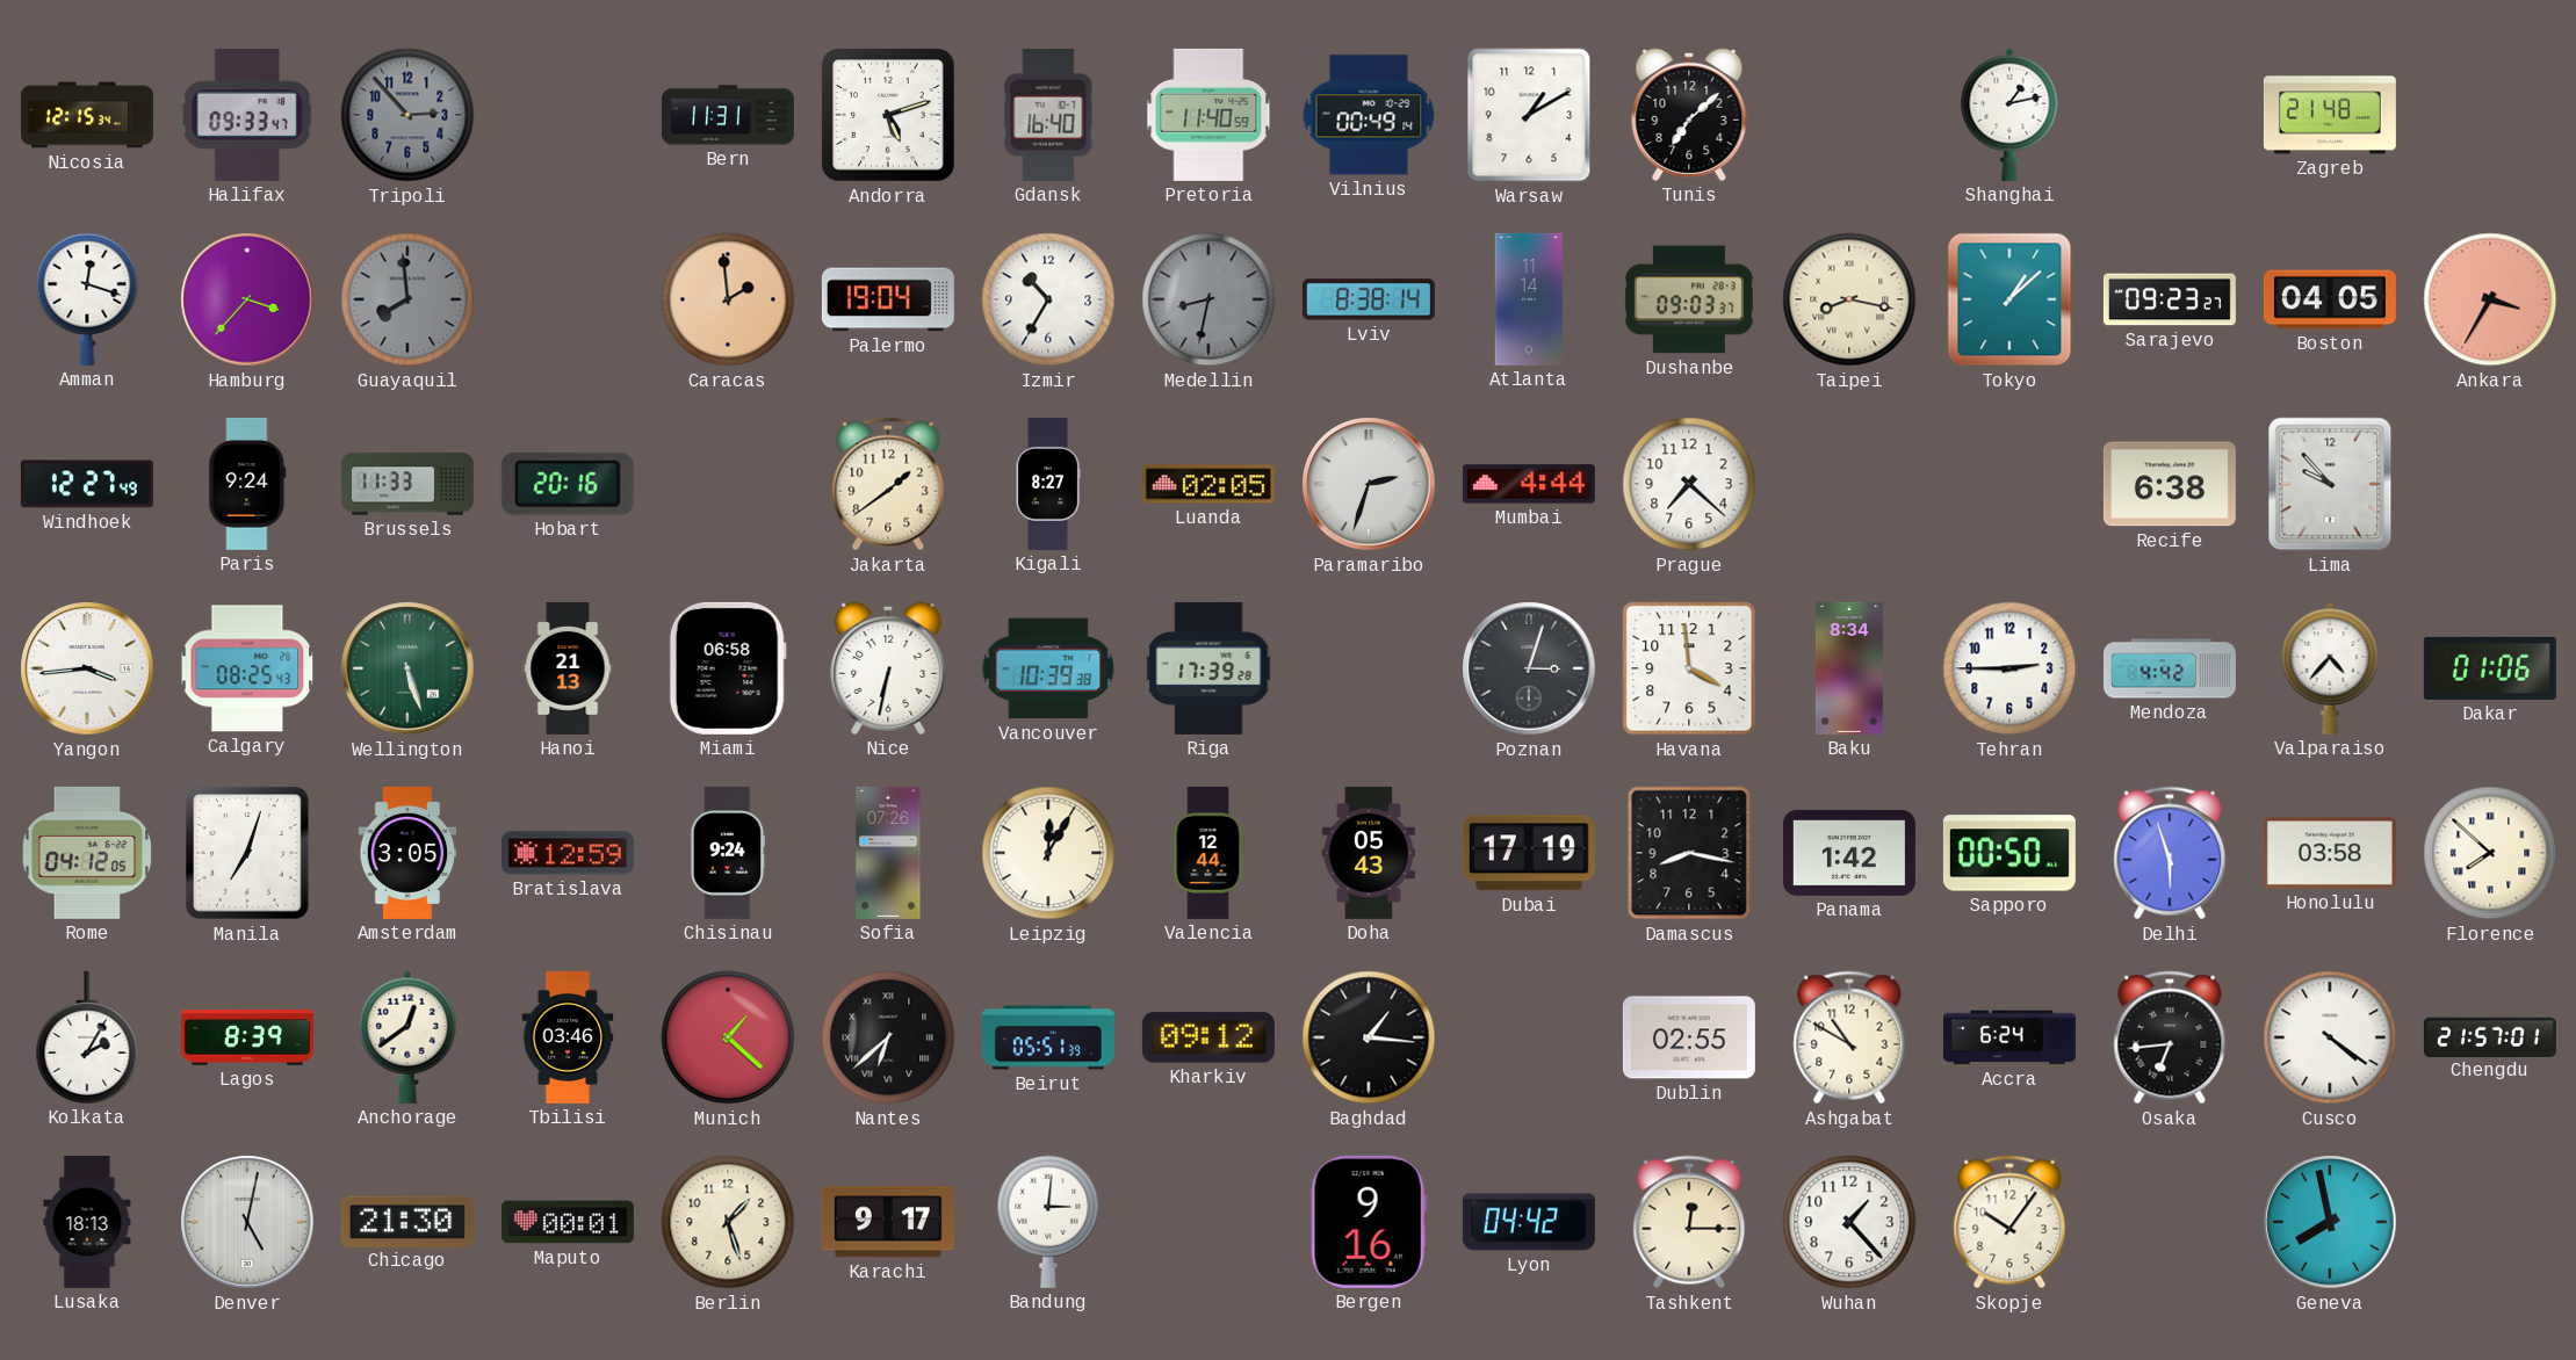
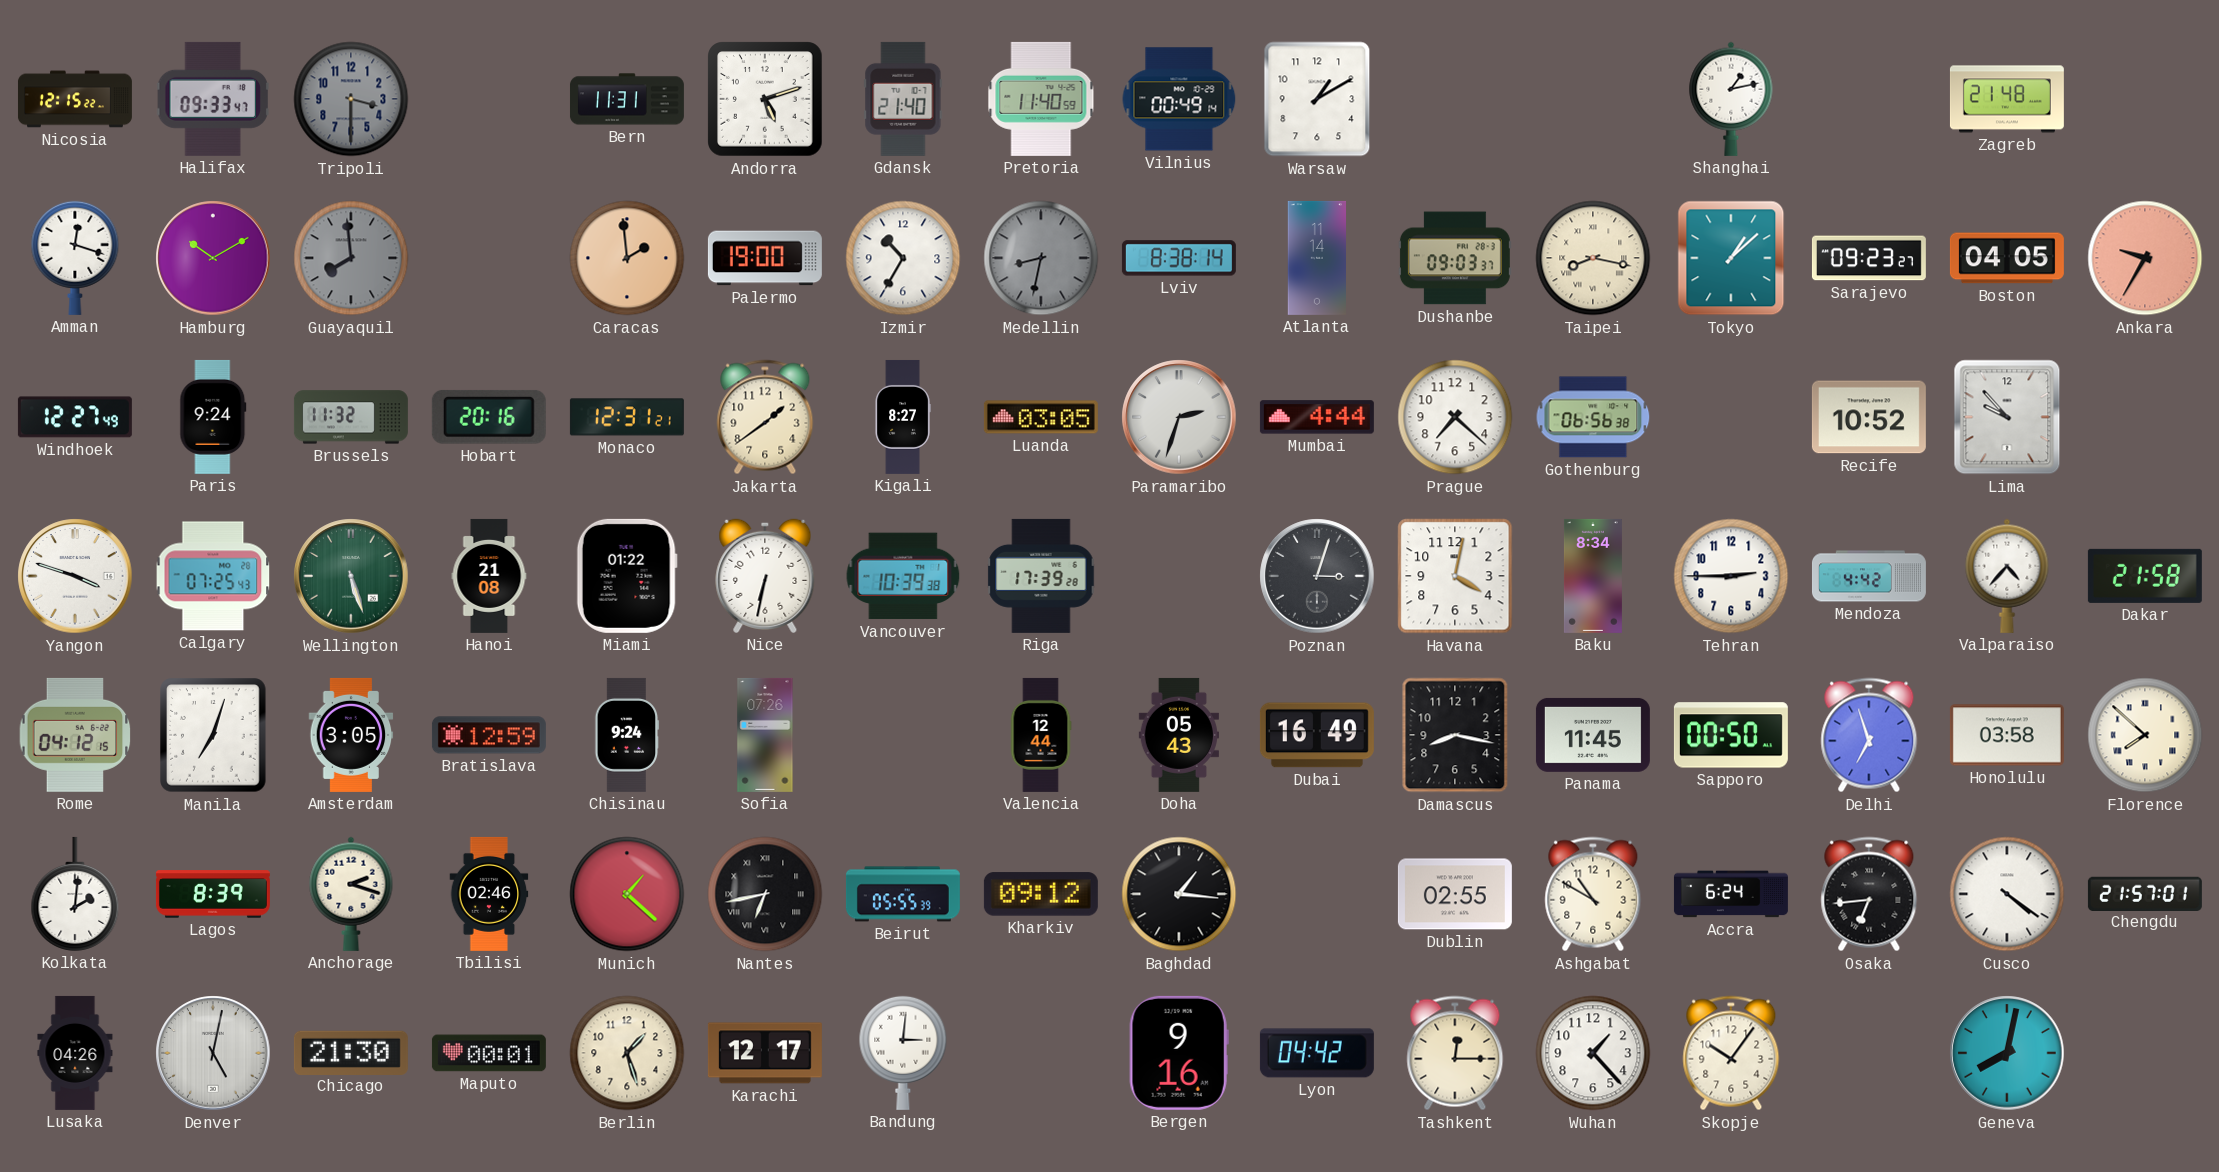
Nicosia: 12:15:34 -> 12:15:22 (75, 99)
Tripoli: 2:53 -> 3:30 (351, 99)
Gdansk: 16:40 -> 21:40 (903, 99)
Tunis: 7:08 -> none (1689, 115)
Hamburg: 3:37 -> 10:10 (213, 258)
Palermo: 19:04 -> 19:00 (765, 258)
Ankara: 3:35 -> 9:35 (2145, 258)
Brussels: 11:33 -> 11:32 (351, 417)
Monaco: none -> 12:31 (627, 417)
Luanda: 02:05 -> 03:05 (1041, 417)
Gothenburg: none -> 06:56 (1593, 417)
Recife: 6:38 -> 10:52 (1869, 417)
Yangon: 3:44 -> 3:48 (75, 576)
Calgary: 08:25 -> 07:25 (213, 576)
Hanoi: 21:13 -> 21:08 (489, 576)
Miami: 06:58 -> 01:22 (627, 576)
Havana: 3:59 -> 4:02 (1455, 576)
Dakar: 01:06 -> 21:58 (2145, 576)
Rome: 04:12:05 -> 04:12:15 (75, 735)
Leipzig: 12:05 -> none (1048, 853)
Dubai: 17:19 -> 16:49 (1317, 735)
Panama: 1:42 -> 11:45 (1593, 735)
Delhi: 5:57 -> 6:57 (1869, 735)
Kolkata: 2:05 -> 2:01 (75, 894)
Anchorage: 12:39 -> 2:18 (351, 894)
Tbilisi: 03:46 -> 02:46 (489, 894)
Nantes: 6:38 -> 6:43 (765, 894)
Beirut: 05:51 -> 05:55 (903, 894)
Lusaka: 18:13 -> 04:26 (75, 1053)
Karachi: 9:17 -> 12:17 (765, 1053)
Geneva: 7:58 -> 8:02 (2007, 1053)
